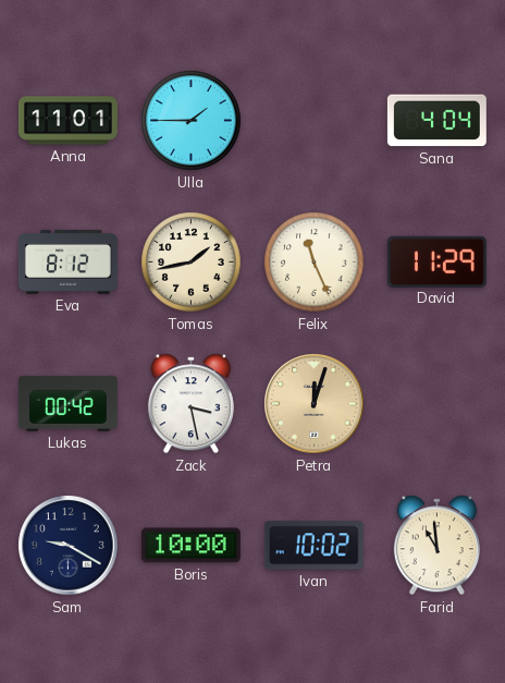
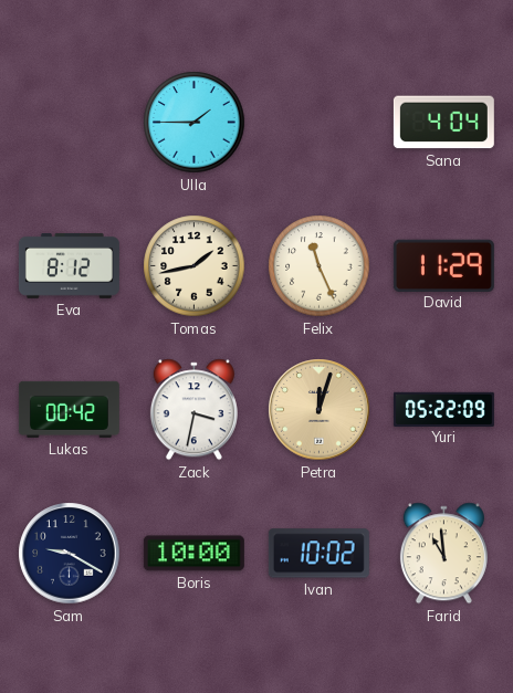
Anna: 11:01 -> none (67, 121)
Zack: 3:28 -> 3:32 (193, 410)
Yuri: none -> 05:22 (443, 409)
